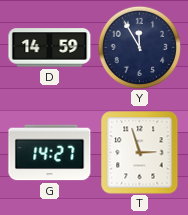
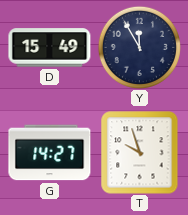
D: 14:59 -> 15:49 (50, 48)
T: 2:57 -> 9:57 (140, 153)
